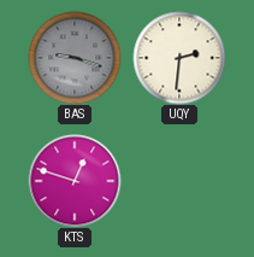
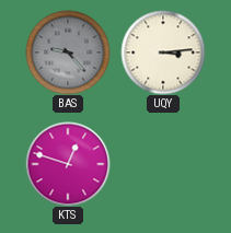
BAS: 9:18 -> 9:23 (68, 53)
UQY: 2:31 -> 3:14 (163, 53)
